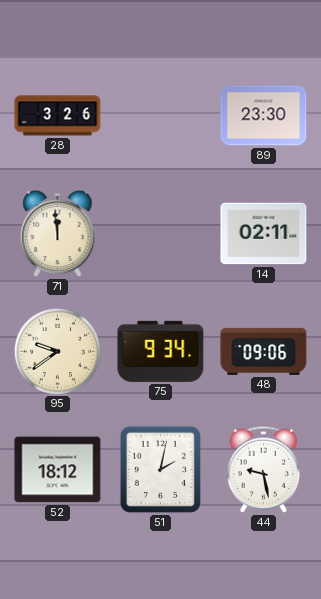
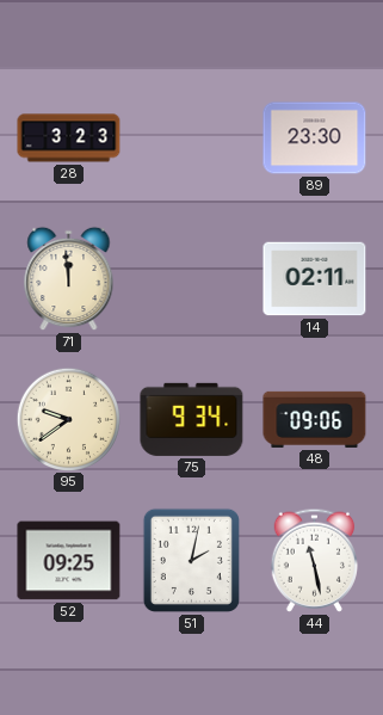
28: 3:26 -> 3:23 (69, 138)
52: 18:12 -> 09:25 (69, 561)
44: 9:28 -> 11:28 (314, 560)
